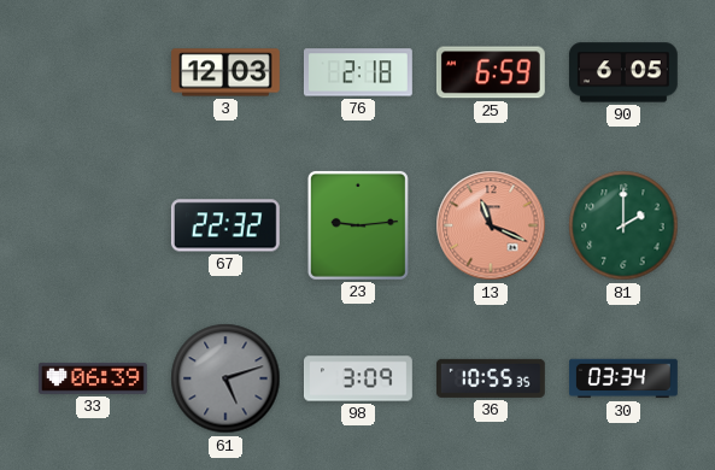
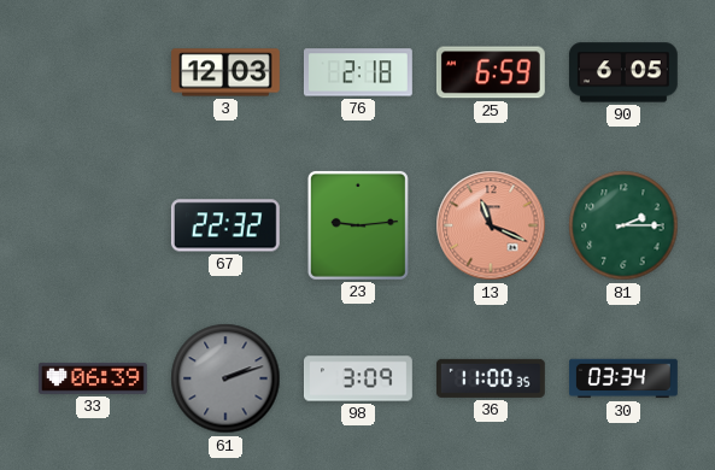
81: 2:00 -> 2:15 (623, 225)
61: 5:12 -> 2:12 (225, 378)
36: 10:55 -> 11:00 (491, 378)
